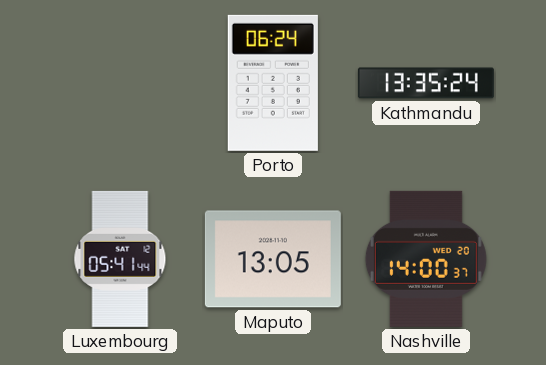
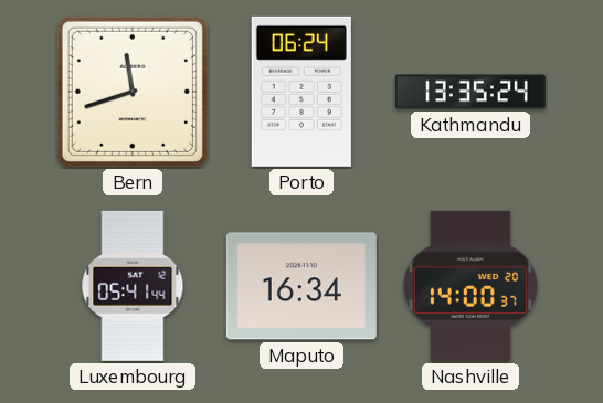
Bern: none -> 11:42 (133, 92)
Maputo: 13:05 -> 16:34 (301, 286)
